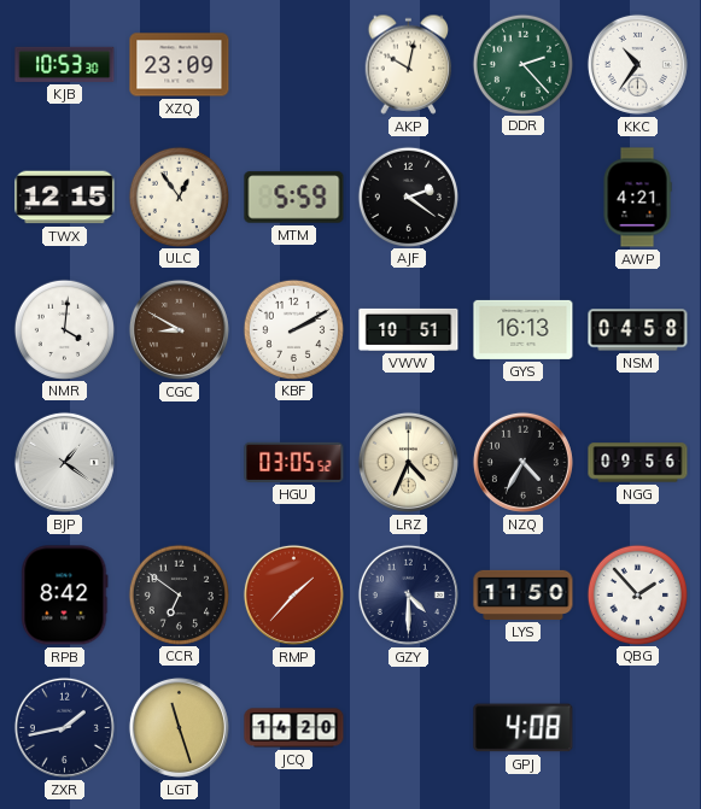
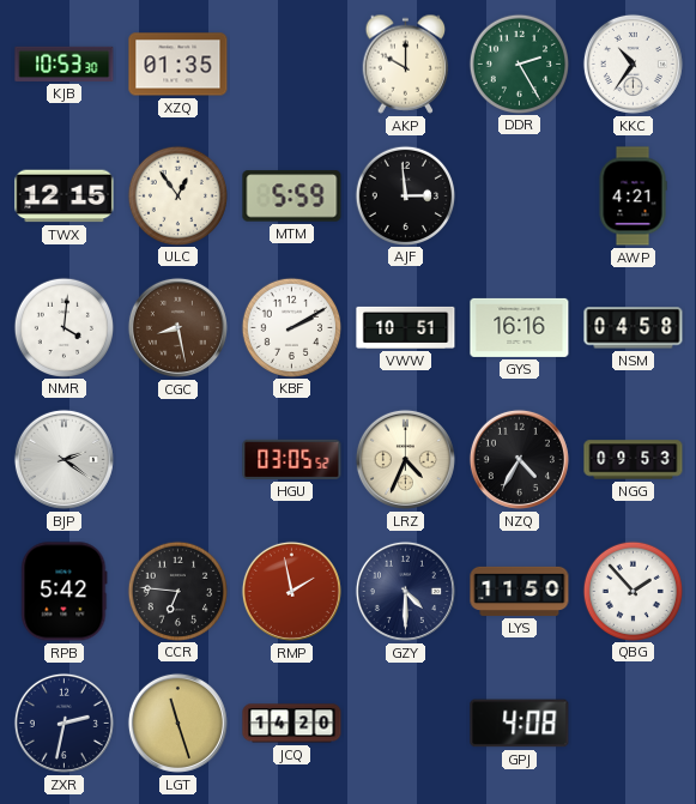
XZQ: 23:09 -> 01:35 (178, 65)
AKP: 10:02 -> 10:00 (406, 64)
DDR: 2:23 -> 2:25 (519, 64)
AJF: 2:21 -> 2:59 (405, 195)
CGC: 8:50 -> 8:28 (177, 327)
GYS: 16:13 -> 16:16 (520, 327)
BJP: 1:21 -> 2:21 (63, 459)
NGG: 09:56 -> 09:53 (634, 460)
RPB: 8:42 -> 5:42 (65, 592)
CCR: 6:51 -> 6:46 (177, 591)
RMP: 1:37 -> 1:58 (291, 591)
ZXR: 1:43 -> 2:32 (63, 723)
